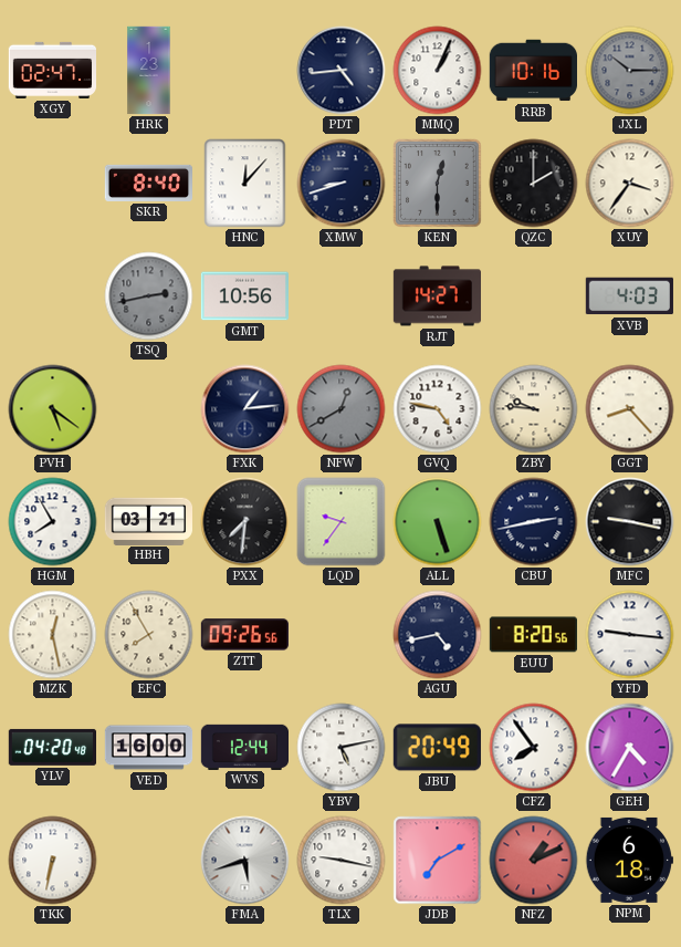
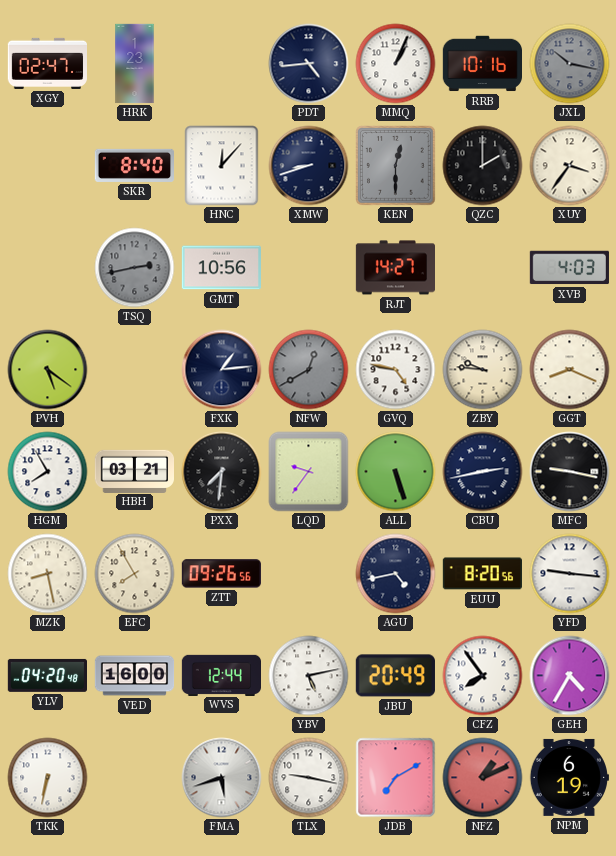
JXL: 10:15 -> 10:17 (570, 64)
GGT: 8:23 -> 8:19 (570, 370)
MZK: 12:28 -> 8:28 (48, 574)
NPM: 6:18 -> 6:19 (569, 777)
